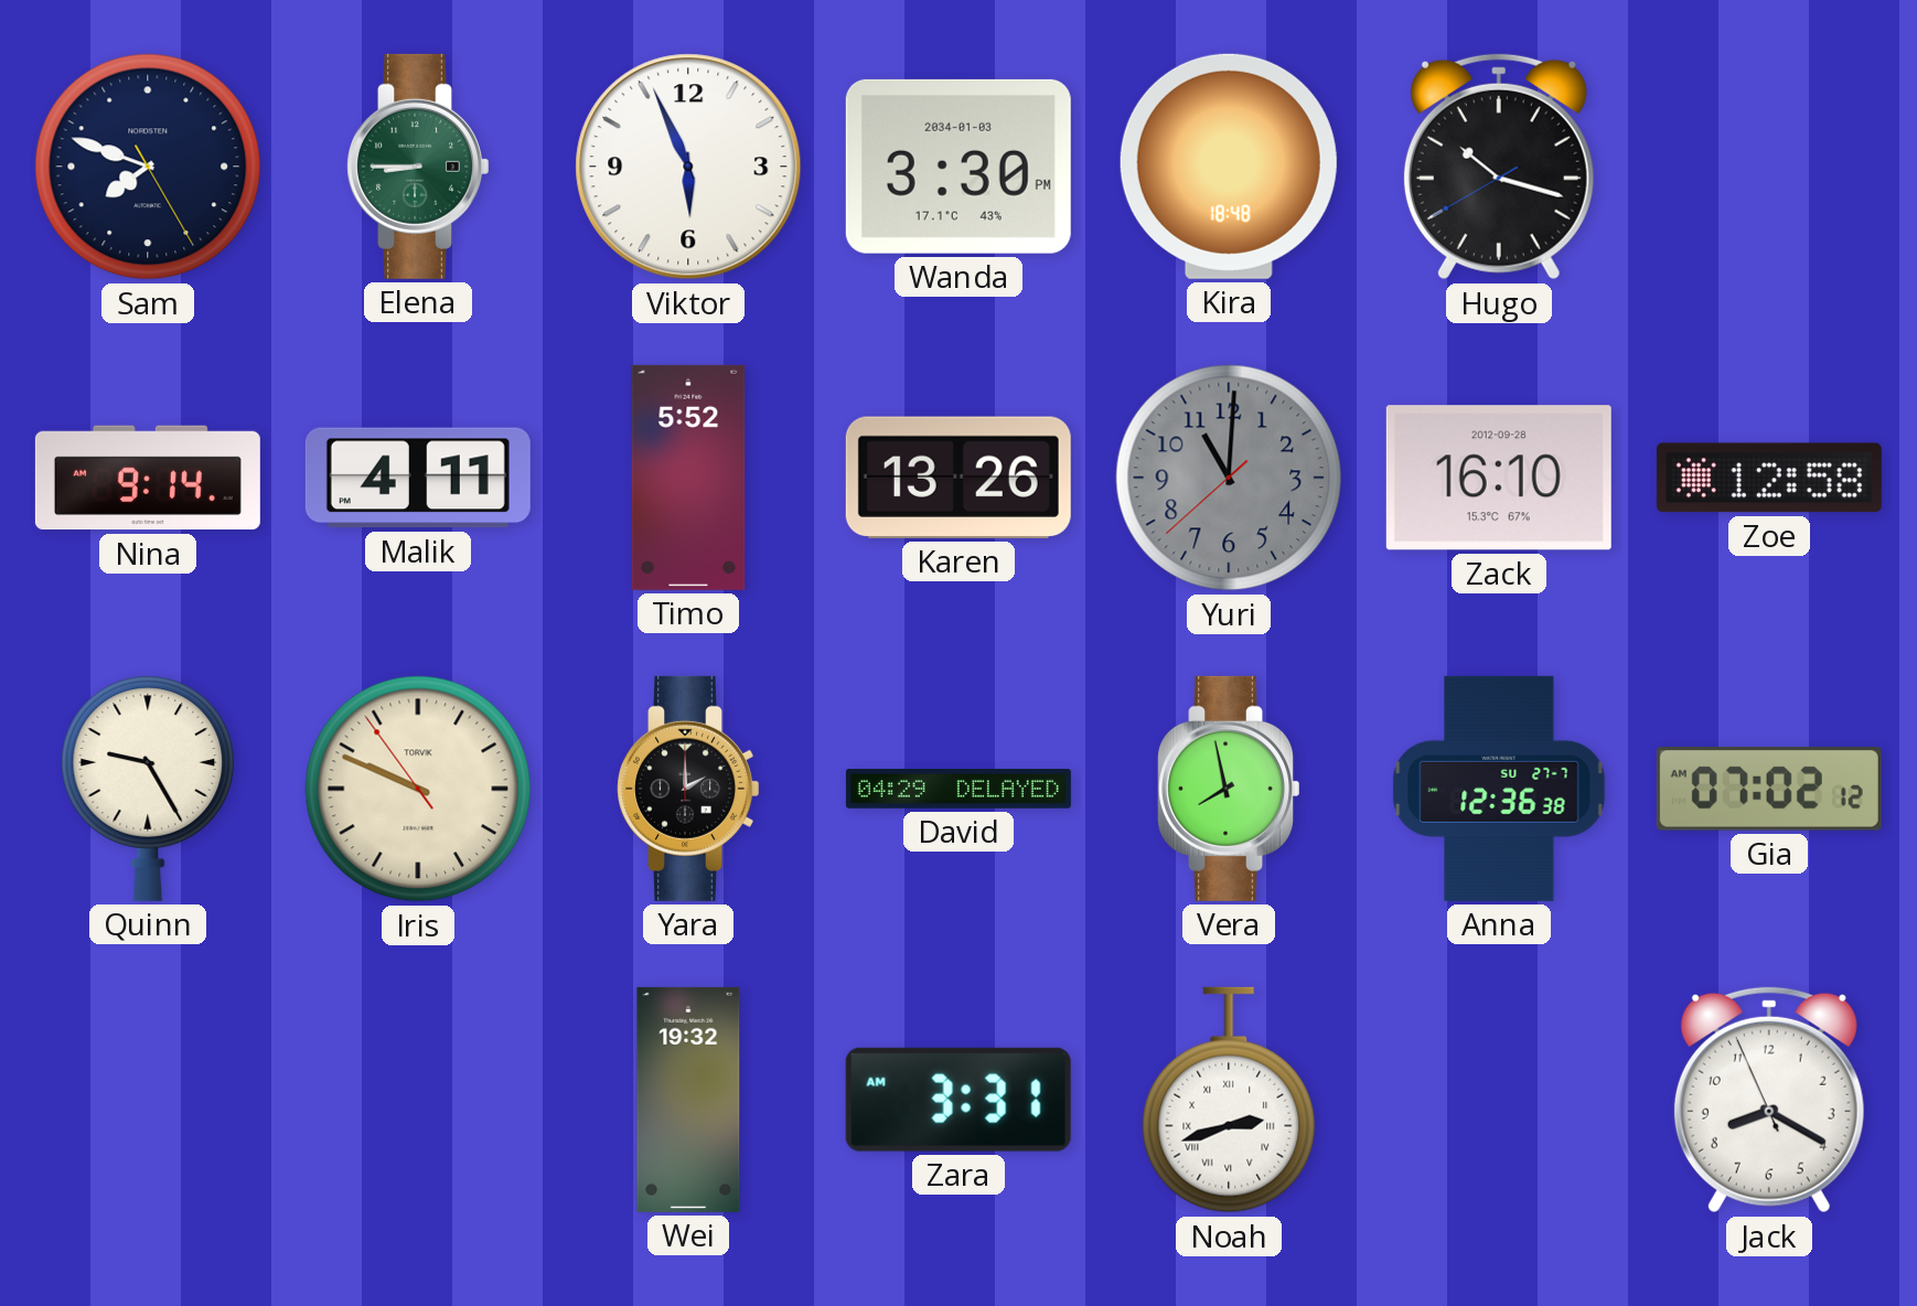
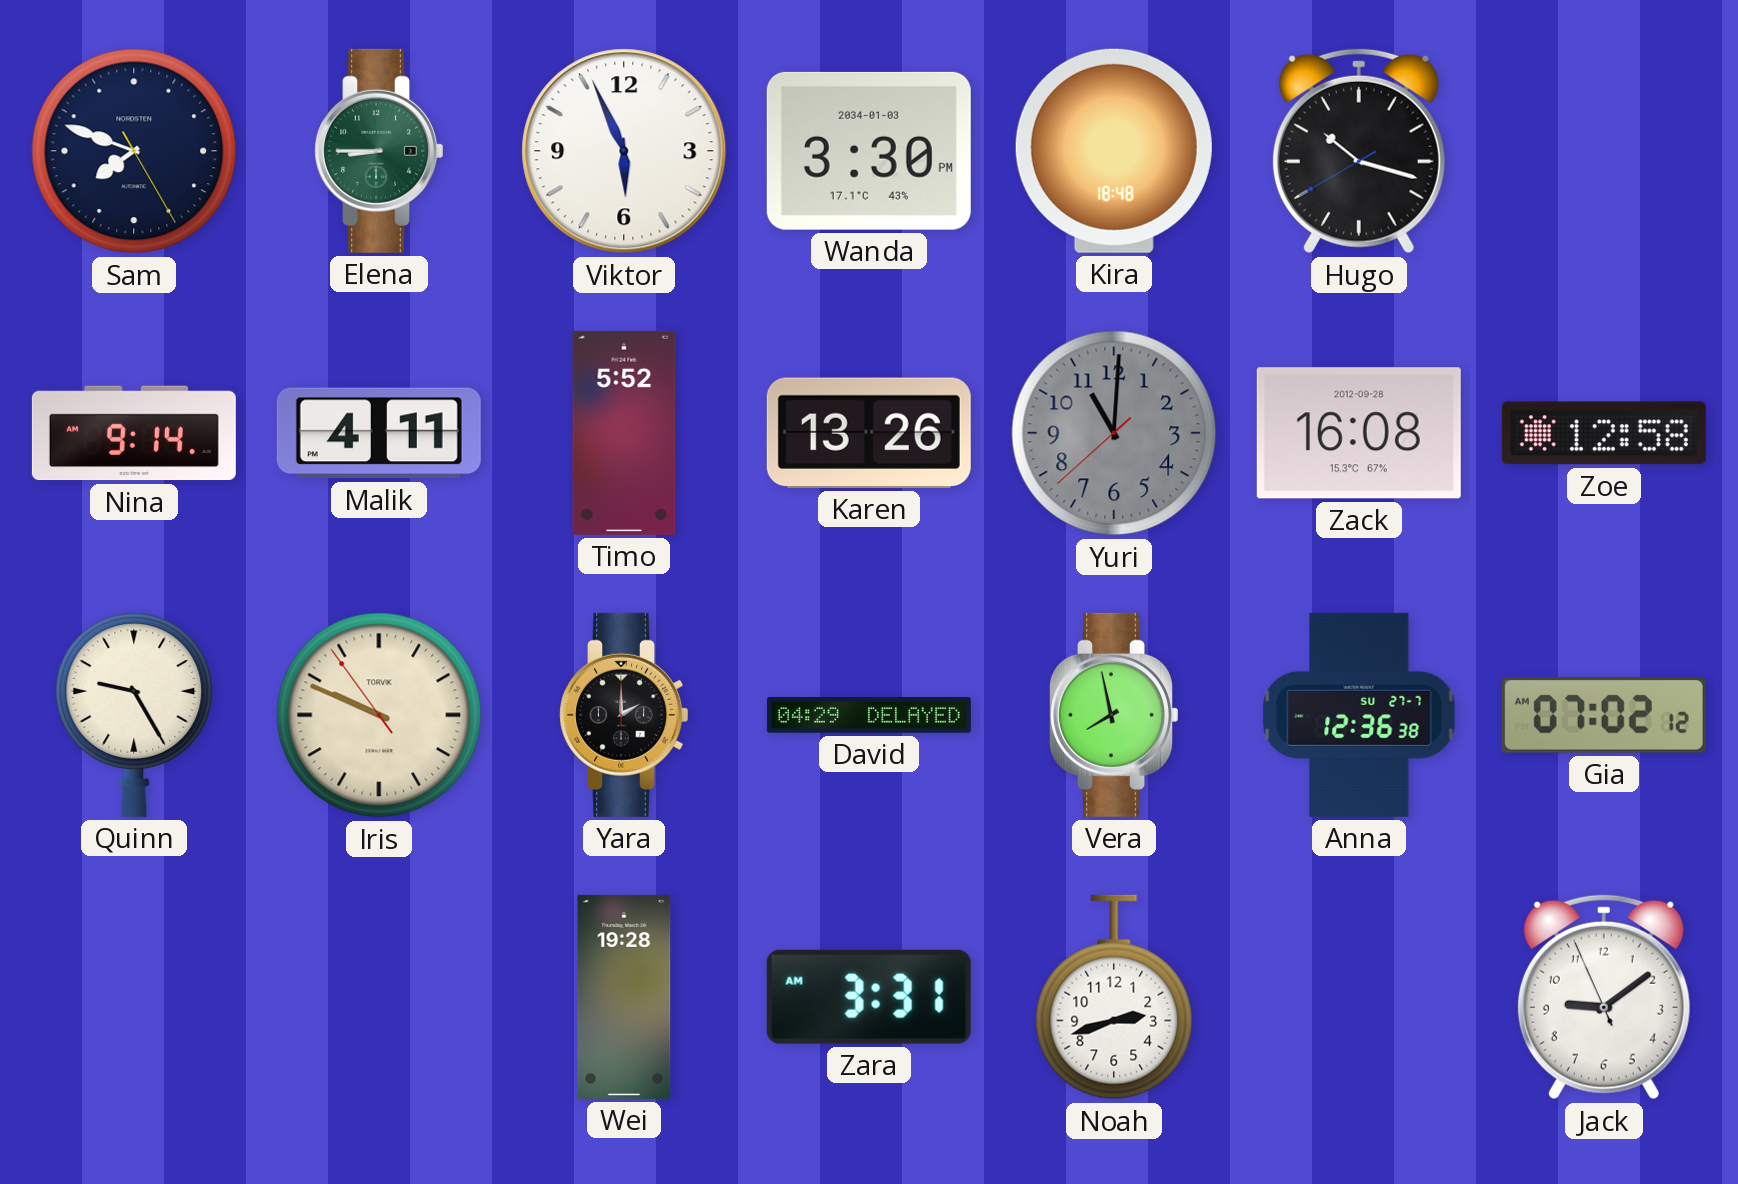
Zack: 16:10 -> 16:08 (1359, 433)
Wei: 19:32 -> 19:28 (624, 997)
Noah numerals: Roman -> Arabic (1114, 997)
Jack: 8:19 -> 9:08 (1604, 997)
